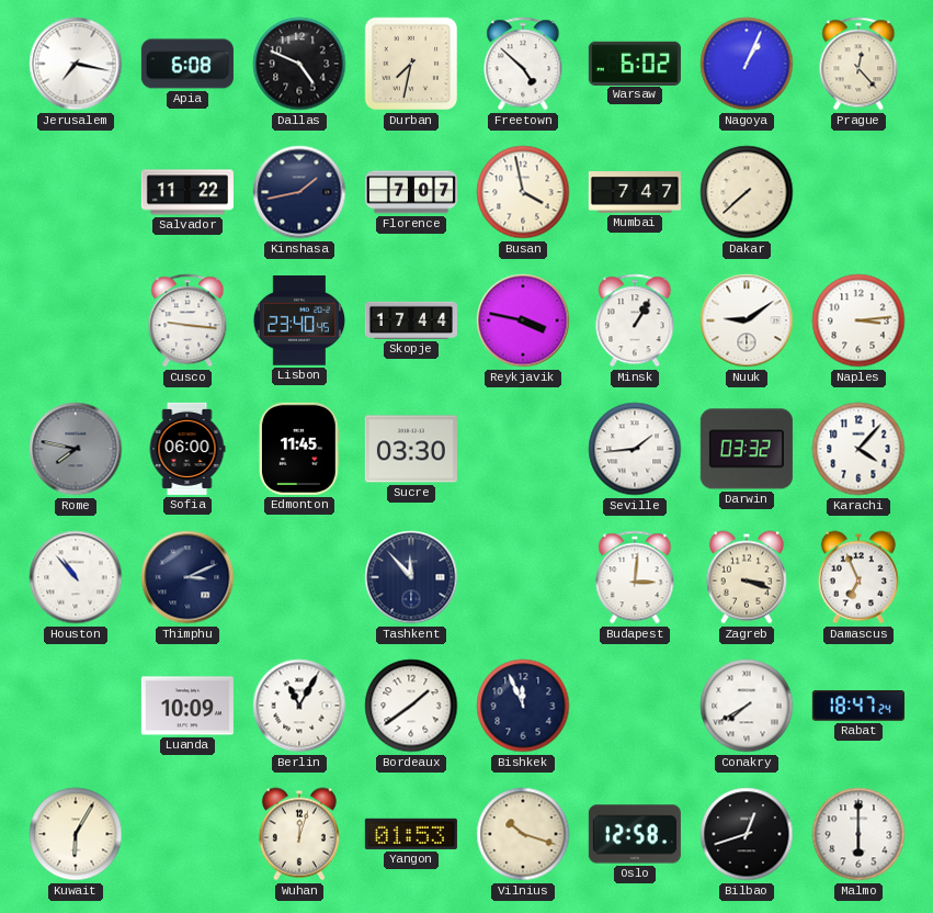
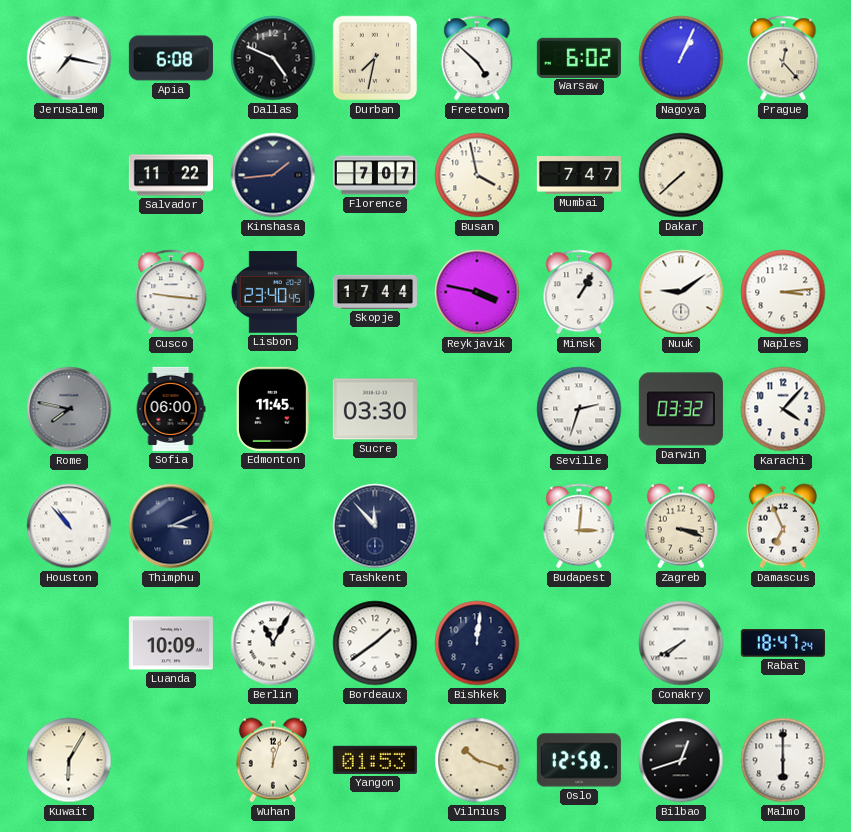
Kinshasa: 1:43 -> 1:44 (273, 175)
Seville: 1:44 -> 2:33 (579, 409)
Bishkek: 11:56 -> 12:01 (477, 643)
